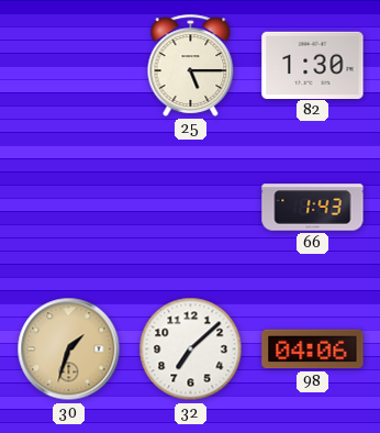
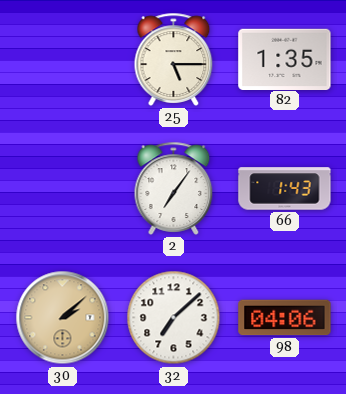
82: 1:30 -> 1:35 (285, 59)
2: none -> 7:06 (174, 188)
30: 1:33 -> 2:08 (63, 318)
